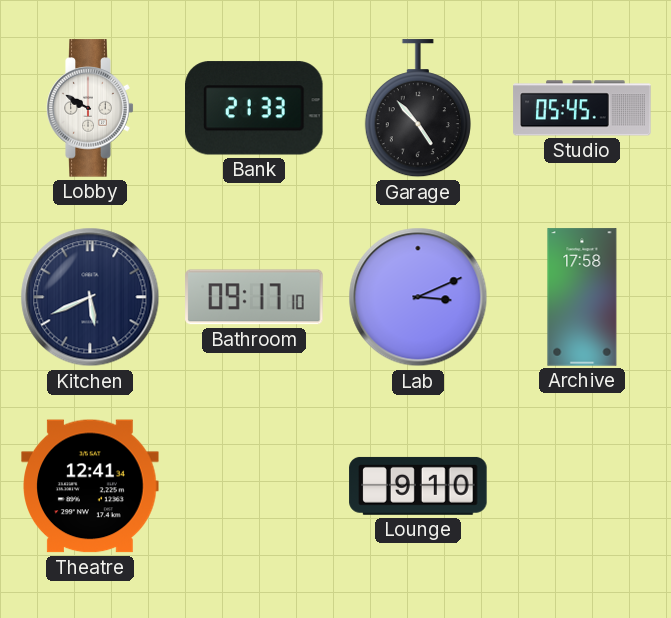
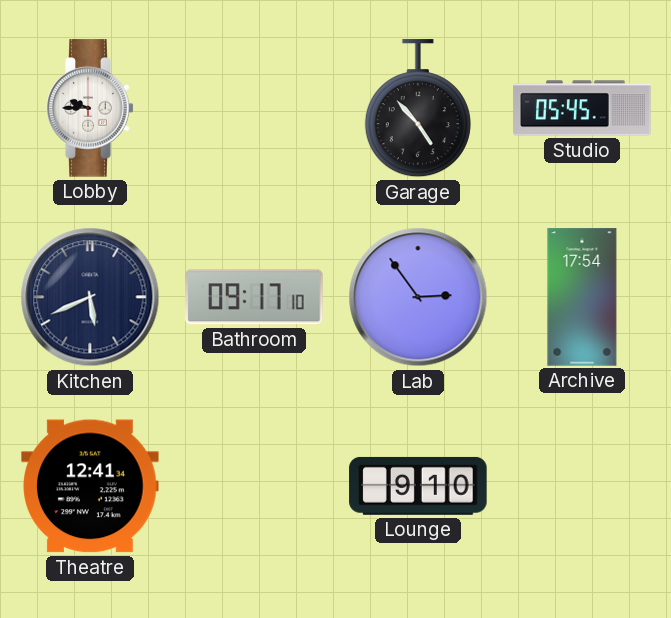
Lobby: 9:50 -> 9:45 (90, 108)
Bank: 21:33 -> none (255, 108)
Lab: 3:11 -> 2:54 (418, 297)
Archive: 17:58 -> 17:54 (582, 297)
